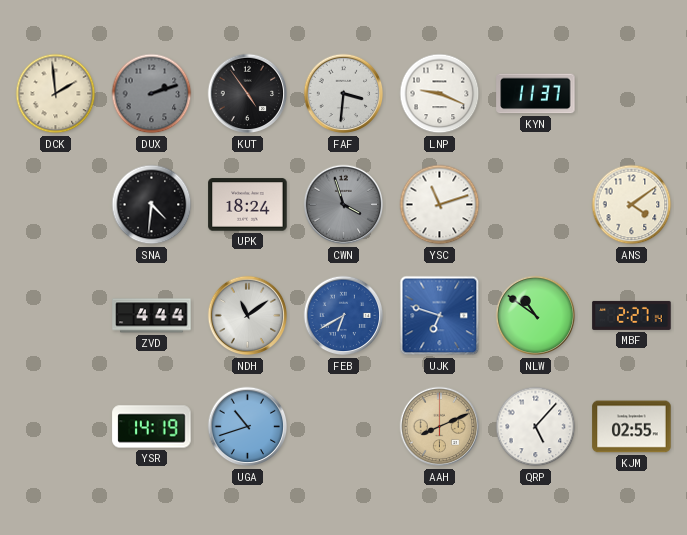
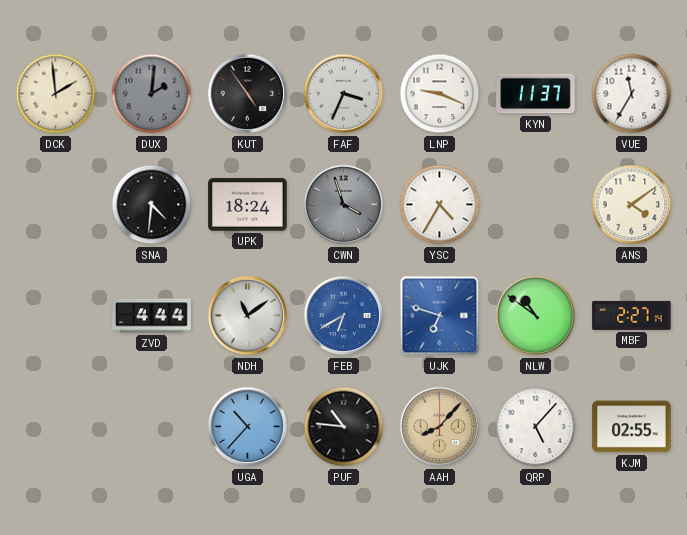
DUX: 2:12 -> 2:01 (152, 94)
FAF: 3:31 -> 3:34 (344, 94)
VUE: none -> 11:35 (632, 94)
YSC: 11:12 -> 4:35 (440, 205)
YSR: 14:19 -> none (152, 427)
UGA: 10:42 -> 10:37 (248, 427)
PUF: none -> 10:46 (344, 427)
AAH: 8:11 -> 8:07 (440, 427)
